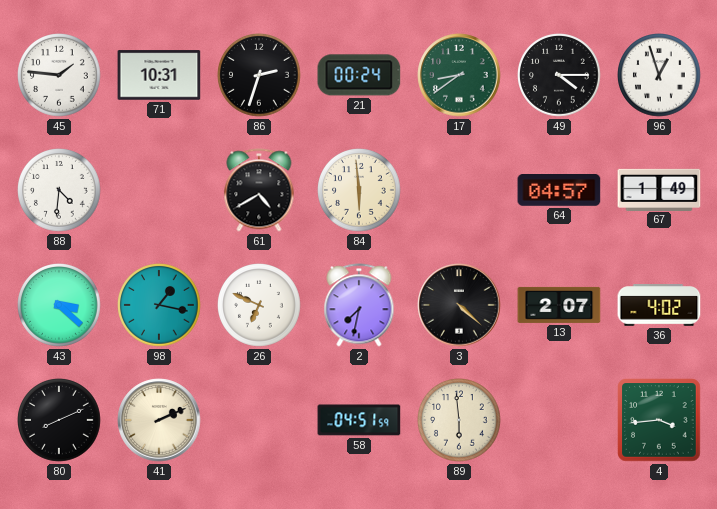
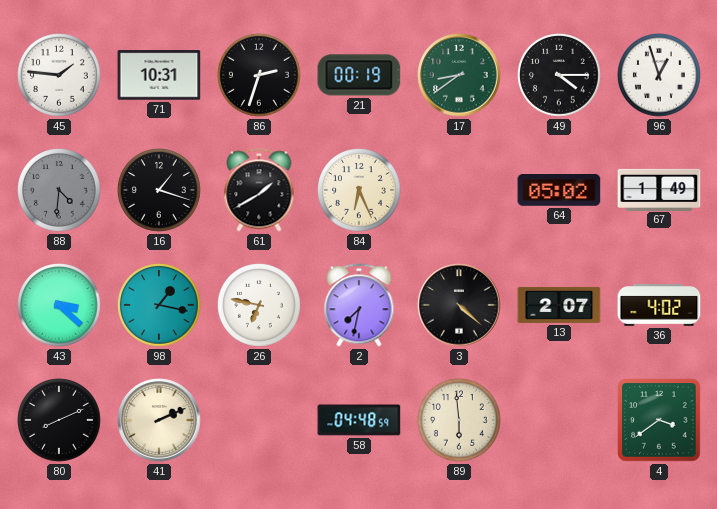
21: 00:24 -> 00:19 (359, 75)
88 dial: white -> grey (60, 191)
16: none -> 1:18 (160, 191)
61: 4:40 -> 1:40 (259, 190)
84: 5:59 -> 6:26 (360, 191)
64: 04:57 -> 05:02 (559, 191)
26: 6:49 -> 6:47 (260, 306)
58: 04:51 -> 04:48 (359, 420)
4: 3:44 -> 3:39 (659, 420)
